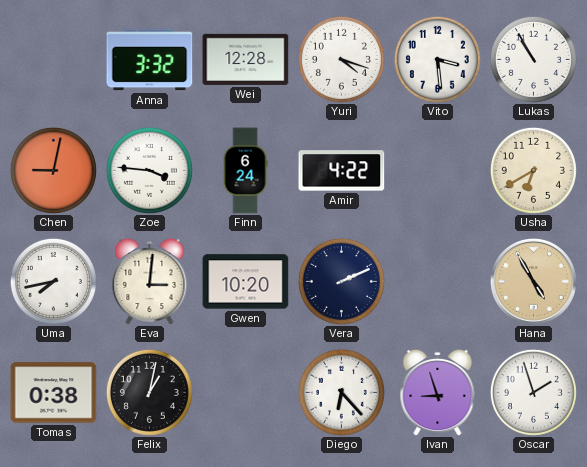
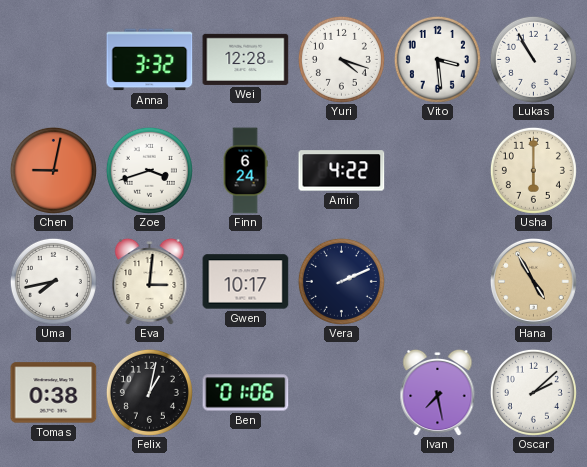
Zoe: 3:46 -> 3:42 (149, 170)
Usha: 6:40 -> 6:00 (533, 170)
Gwen: 10:20 -> 10:17 (246, 282)
Ben: none -> 01:06 (246, 393)
Diego: 6:23 -> none (341, 392)
Ivan: 8:57 -> 7:28 (438, 392)
Oscar: 1:57 -> 2:08 (533, 392)
